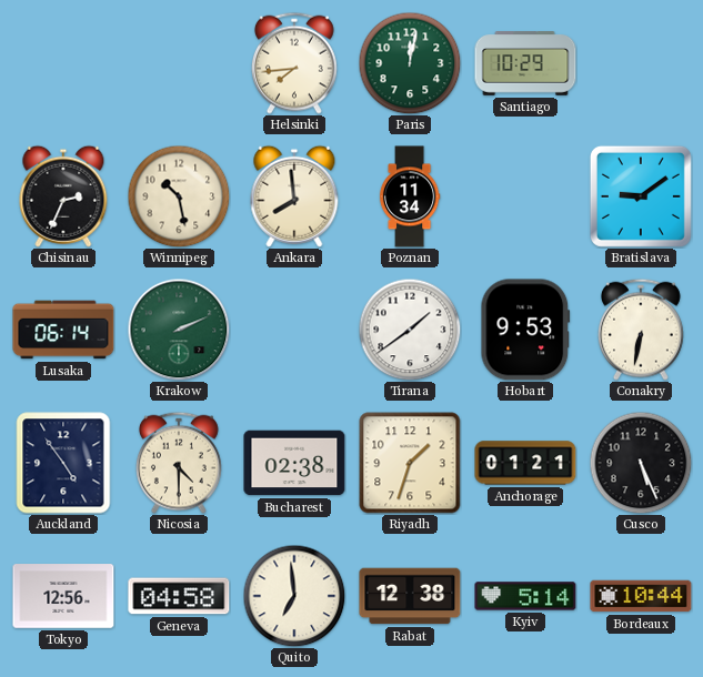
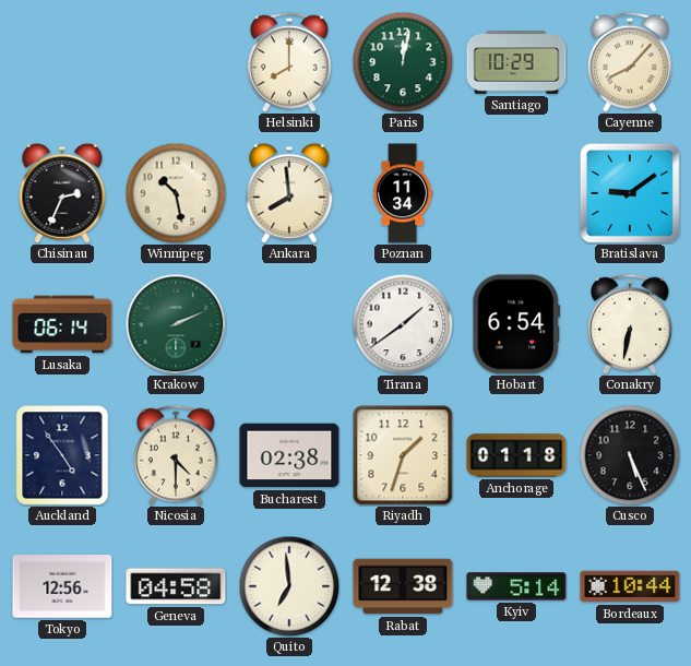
Helsinki: 7:44 -> 8:00 (289, 62)
Cayenne: none -> 8:07 (630, 62)
Hobart: 9:53 -> 6:54 (516, 324)
Anchorage: 01:21 -> 01:18 (516, 455)
